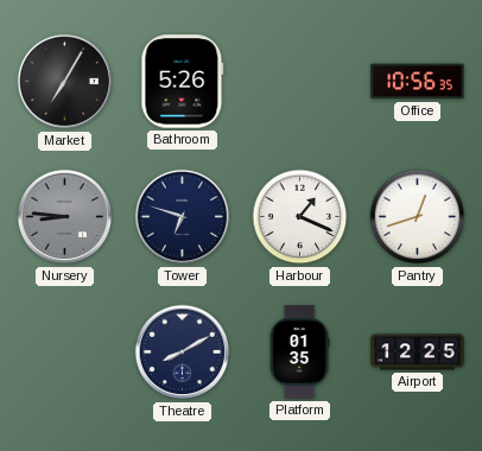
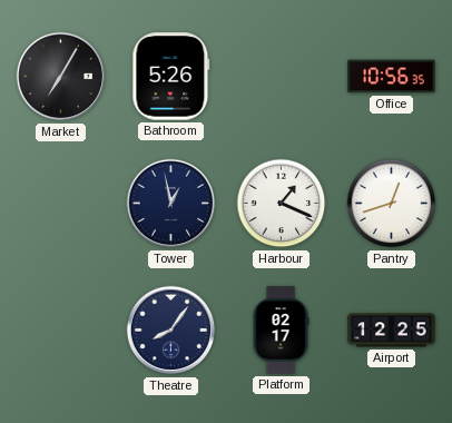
Nursery: 8:46 -> none (65, 217)
Tower: 6:48 -> 12:58 (171, 204)
Theatre: 8:10 -> 8:06 (171, 331)
Platform: 01:35 -> 02:17 (281, 331)
